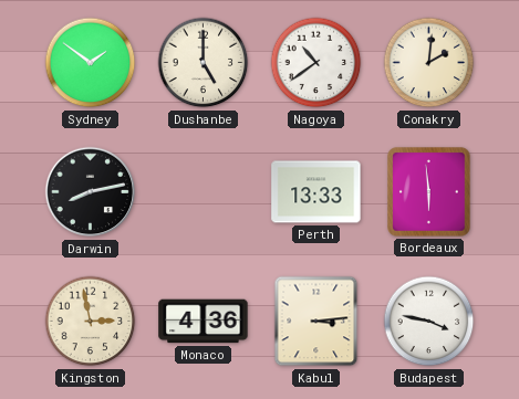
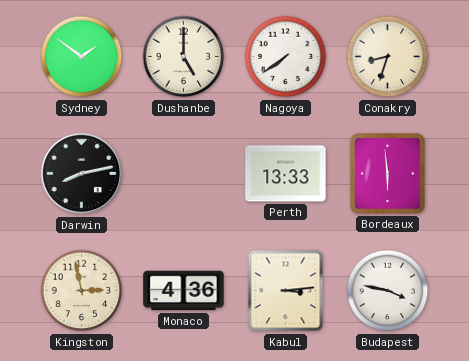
Nagoya: 10:39 -> 7:39 (286, 57)
Conakry: 2:01 -> 8:33 (388, 57)
